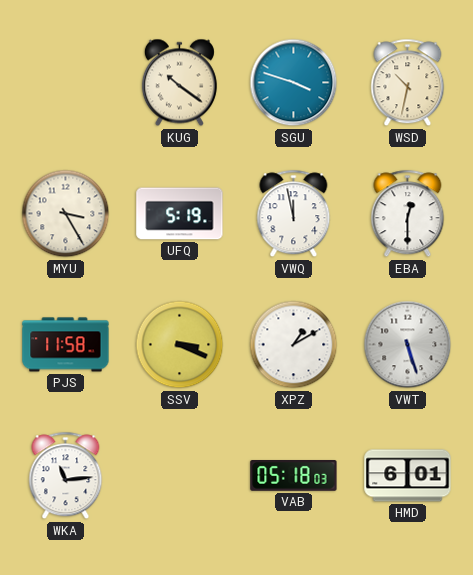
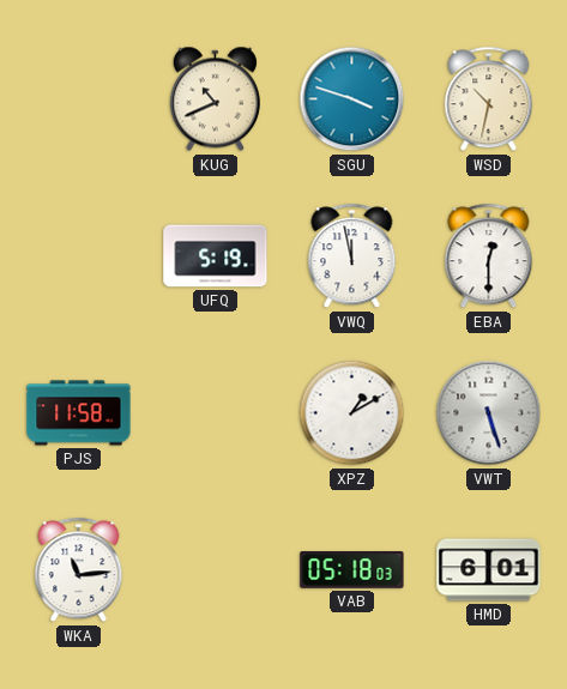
KUG: 10:21 -> 10:41 (215, 99)
MYU: 3:25 -> none (66, 214)
SSV: 3:19 -> none (180, 345)
